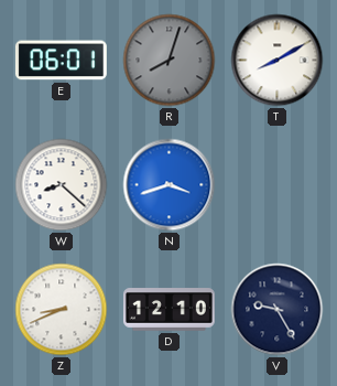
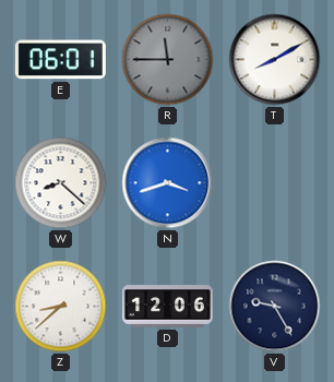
R: 8:03 -> 11:45 (168, 60)
Z: 8:41 -> 8:38 (61, 307)
D: 12:10 -> 12:06 (167, 307)
